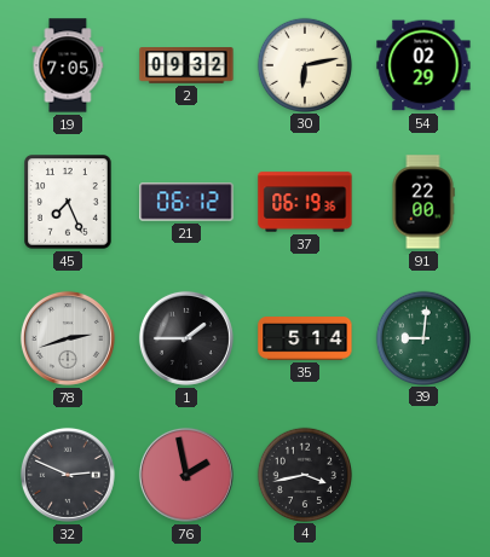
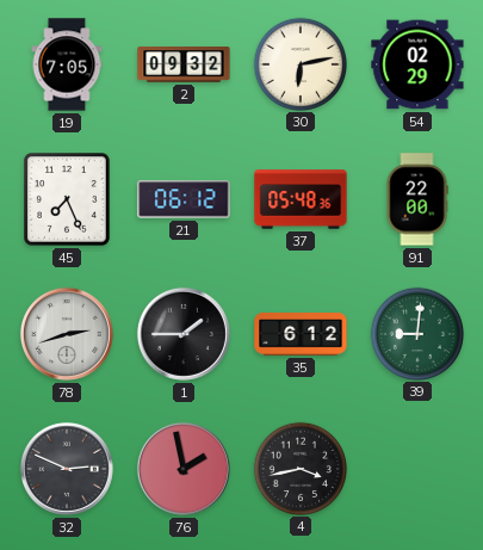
37: 06:19 -> 05:48 (301, 199)
35: 5:14 -> 6:12 (301, 334)
